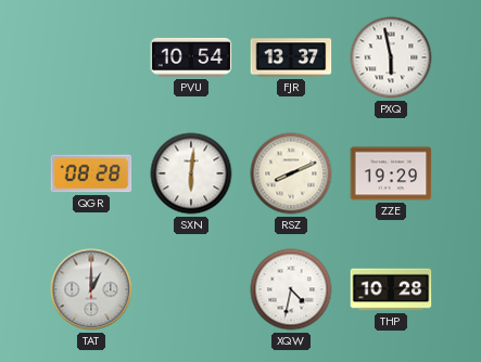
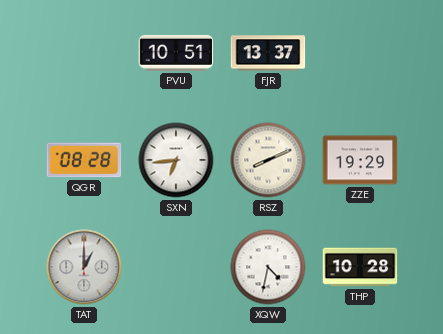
PVU: 10:54 -> 10:51 (176, 53)
PXQ: 5:58 -> none (391, 57)
SXN: 6:01 -> 6:44 (176, 160)
